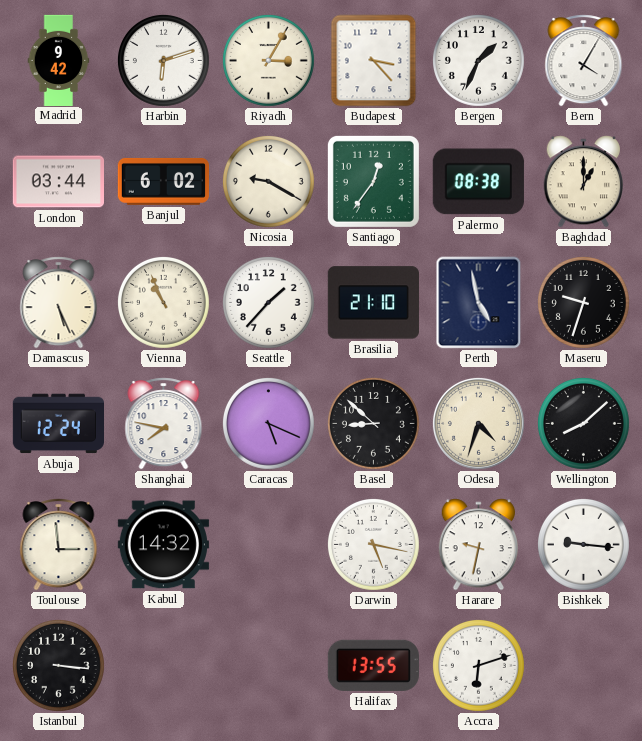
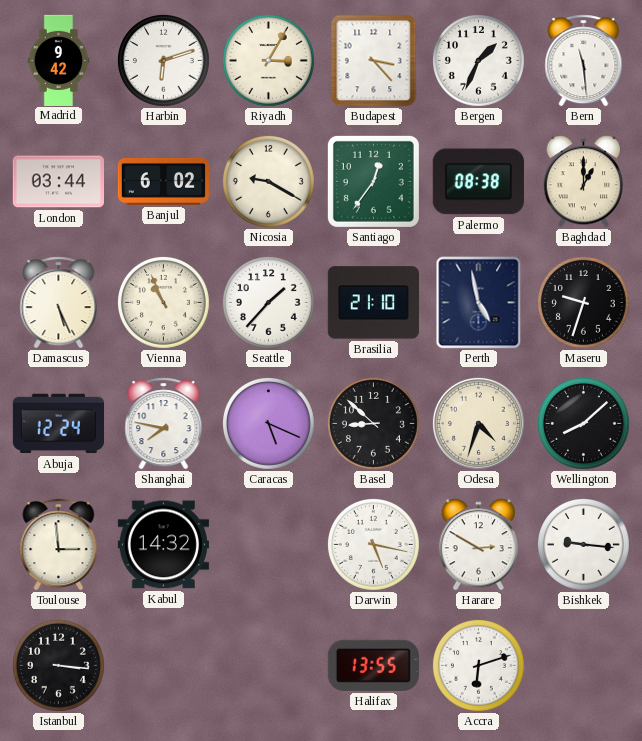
Bern: 4:05 -> 11:29 (584, 61)
Harare: 9:32 -> 2:50 (479, 545)
